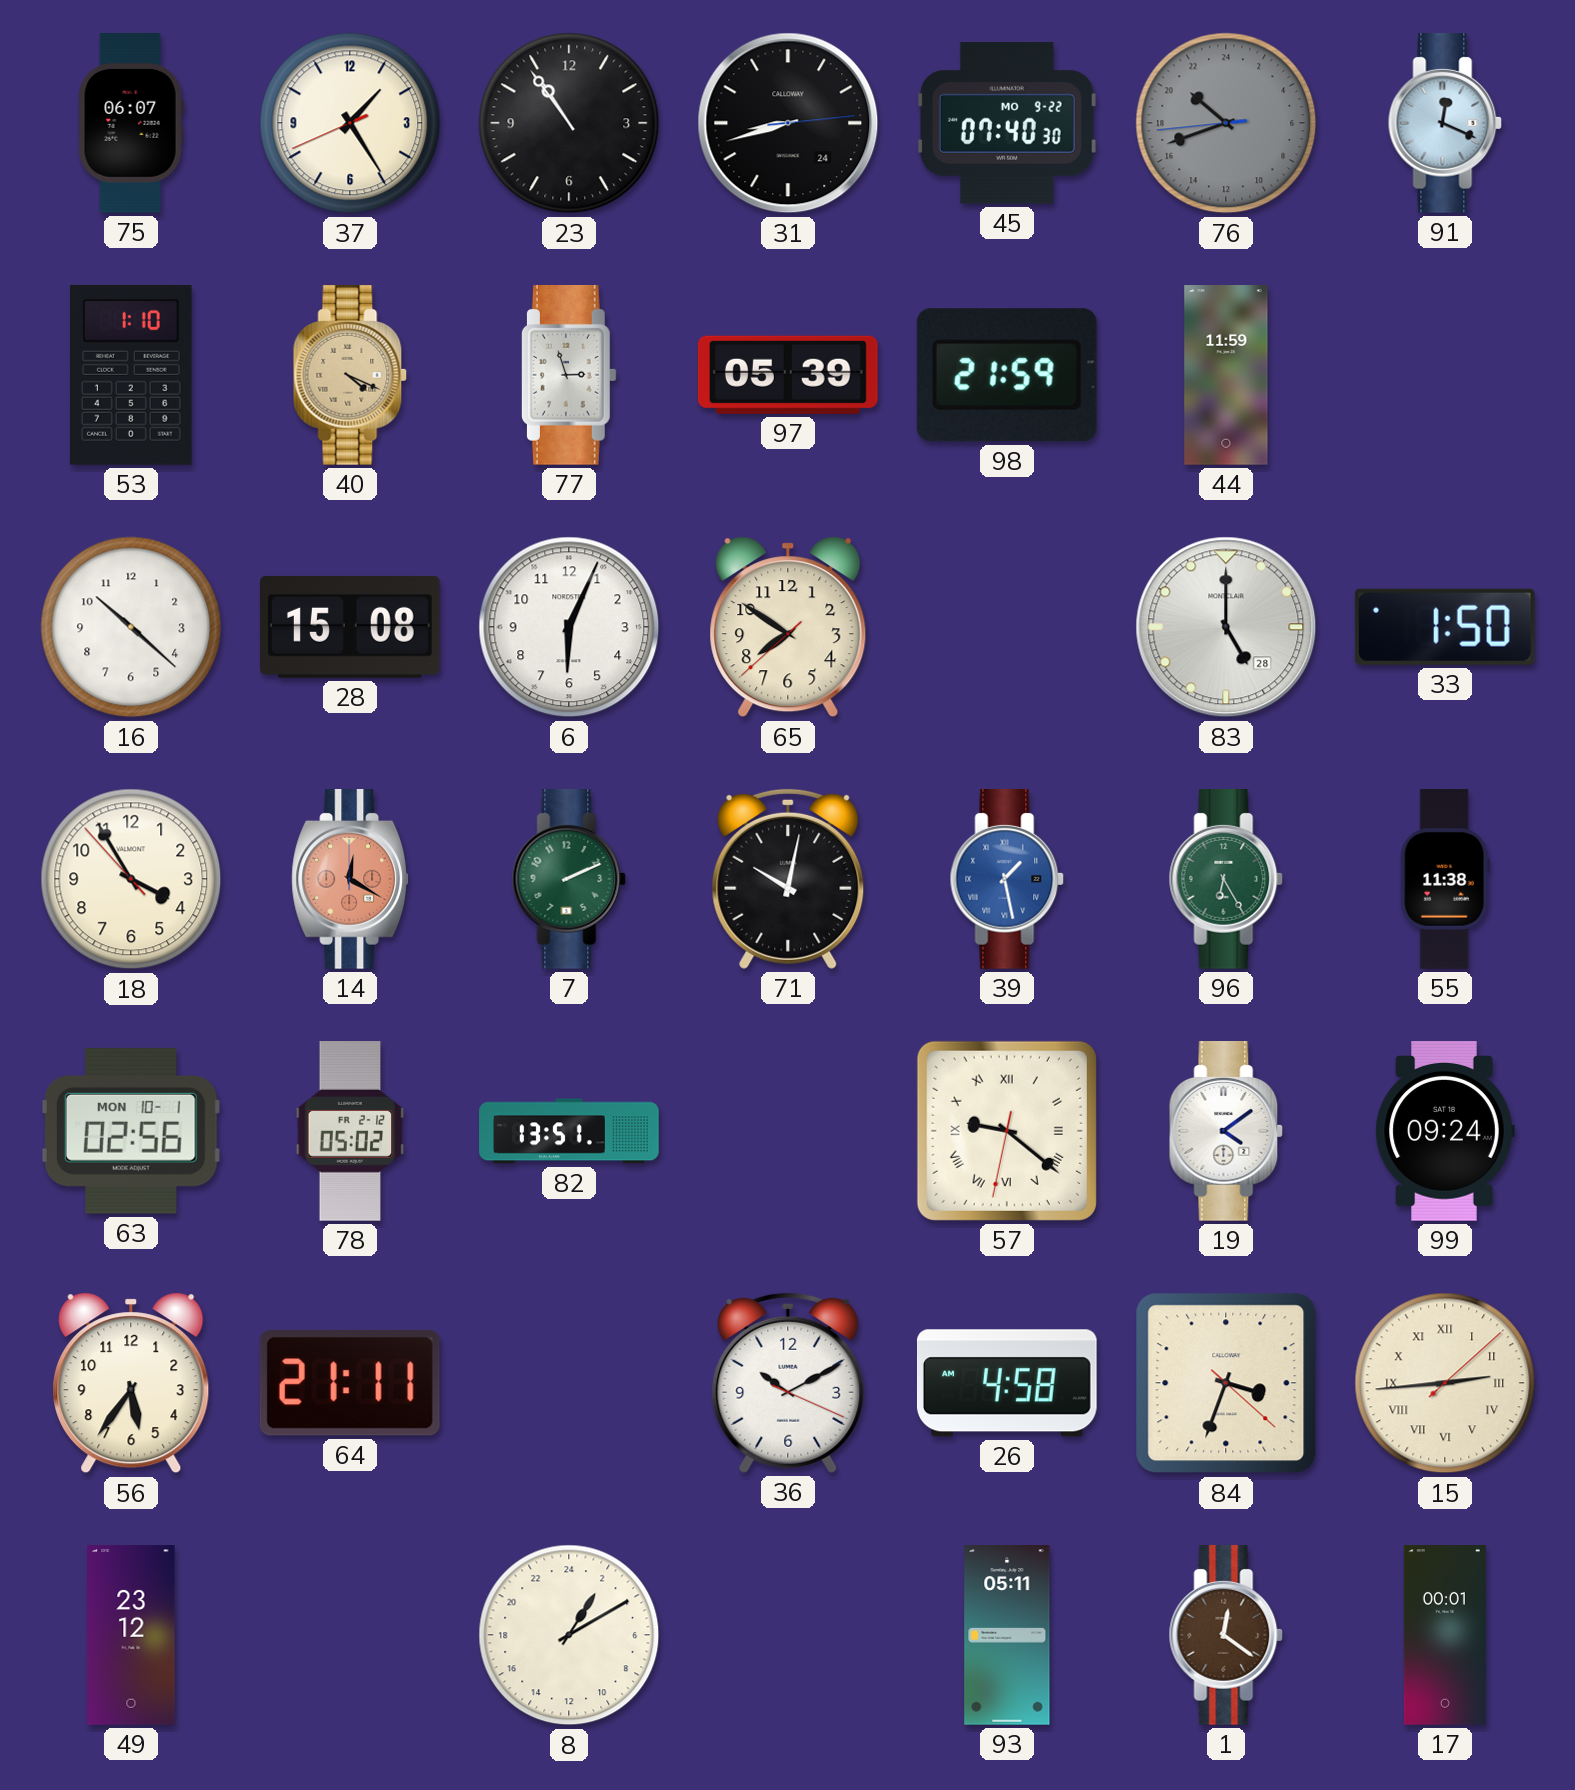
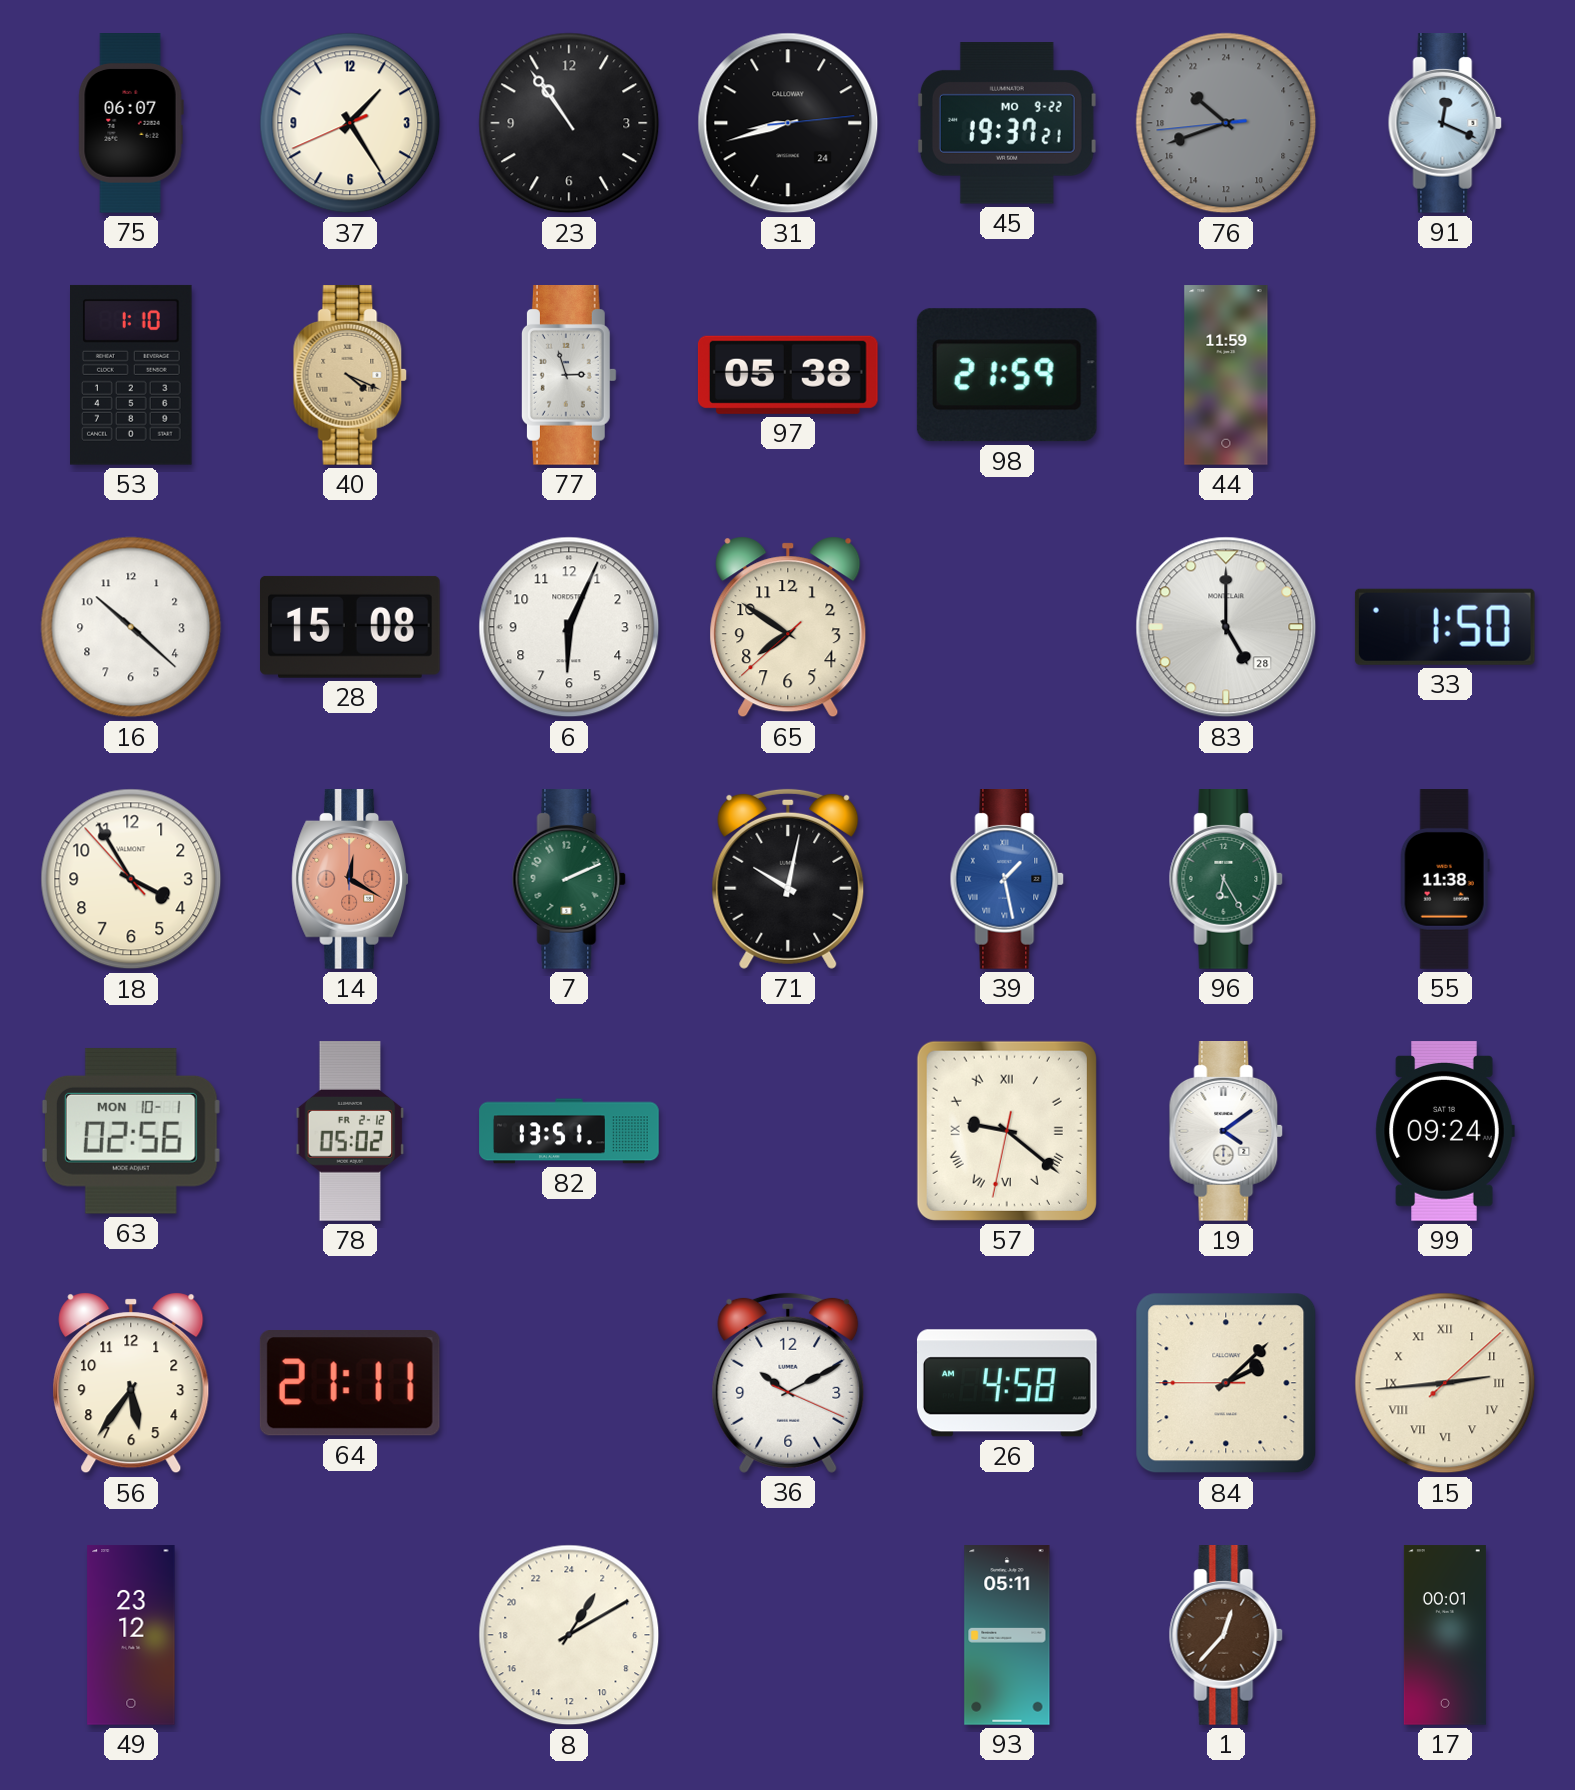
45: 07:40 -> 19:37 (1007, 123)
97: 05:39 -> 05:38 (788, 375)
84: 3:33 -> 2:07 (1226, 1383)
1: 12:21 -> 12:37 (1226, 1636)
